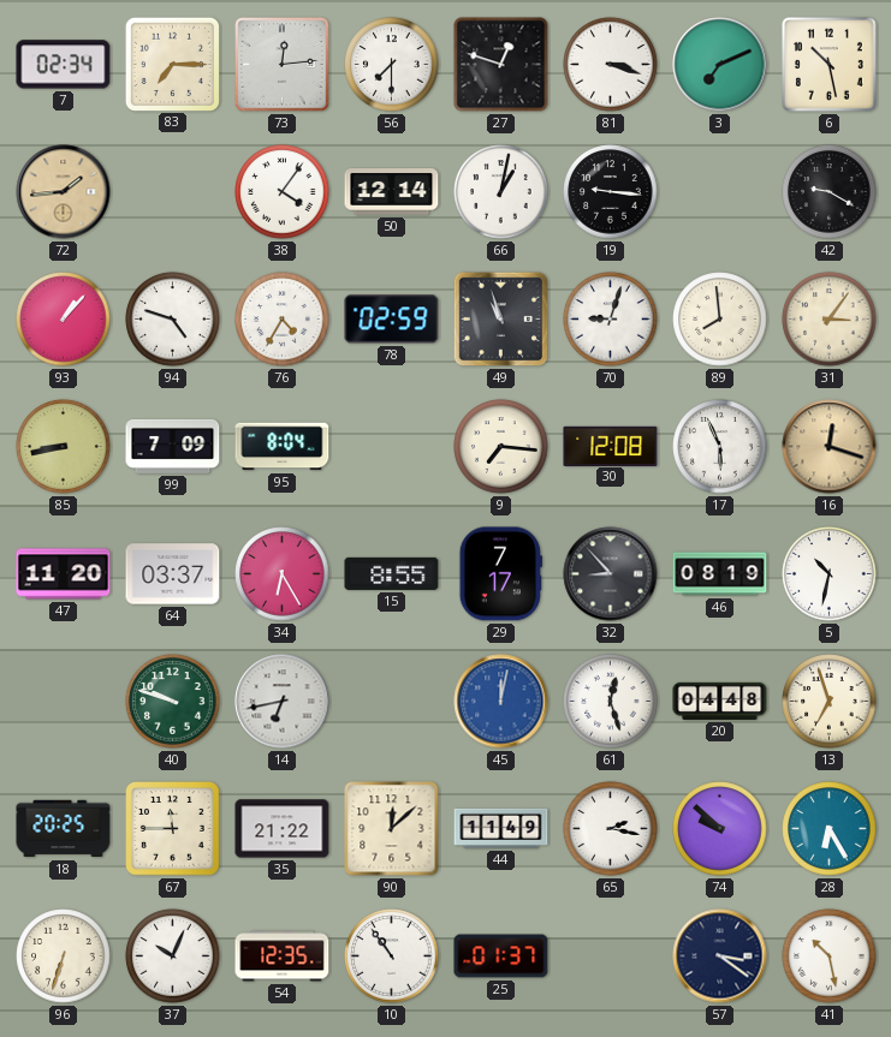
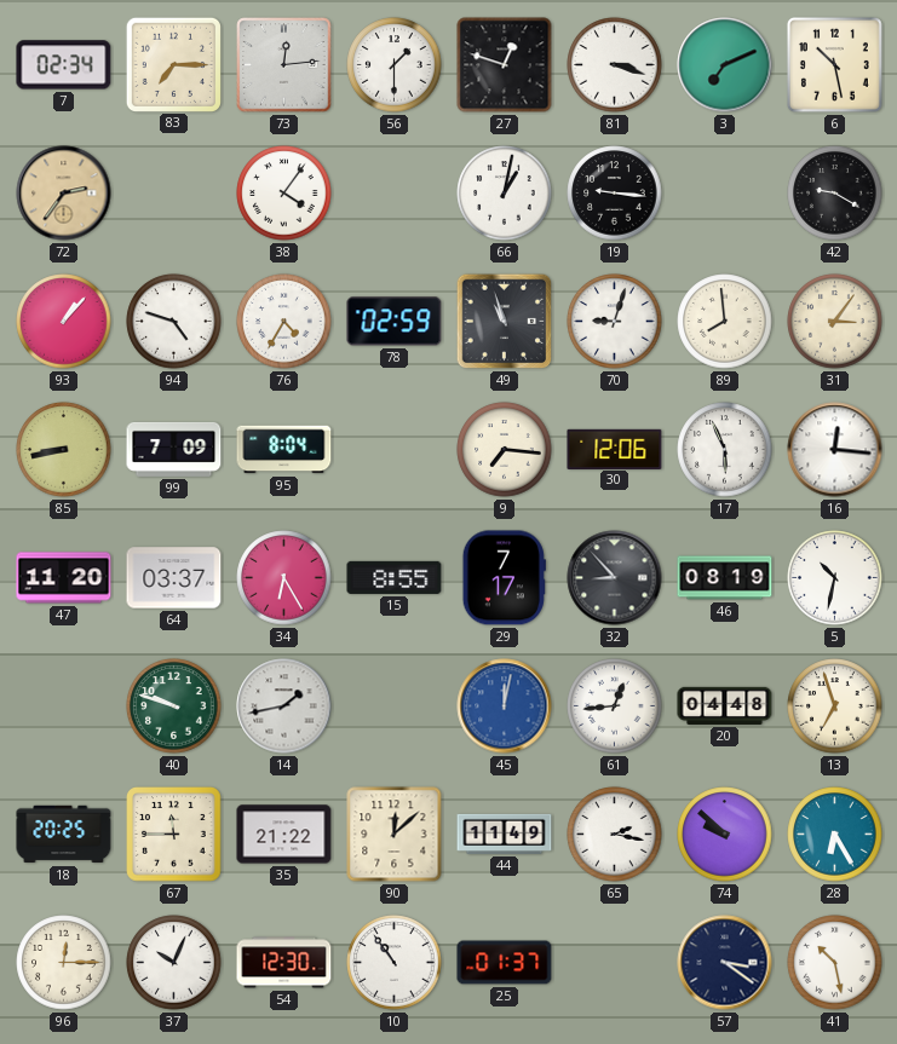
56: 7:30 -> 1:30 (395, 65)
72: 1:44 -> 2:36 (64, 194)
50: 12:14 -> none (392, 192)
30: 12:08 -> 12:06 (615, 449)
16: 12:18 -> 12:16 (835, 450)
16 dial: champagne -> white (835, 450)
14: 6:43 -> 1:43 (284, 706)
61: 12:27 -> 12:44 (615, 706)
96: 6:33 -> 12:15 (64, 963)
54: 12:35 -> 12:30 (284, 963)
